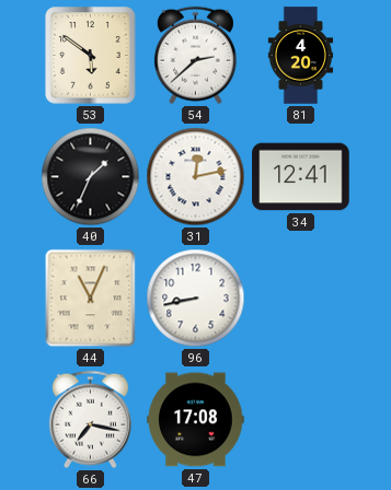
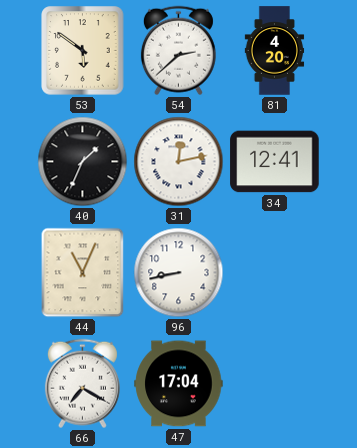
66: 7:17 -> 7:20 (82, 384)
47: 17:08 -> 17:04 (179, 384)
